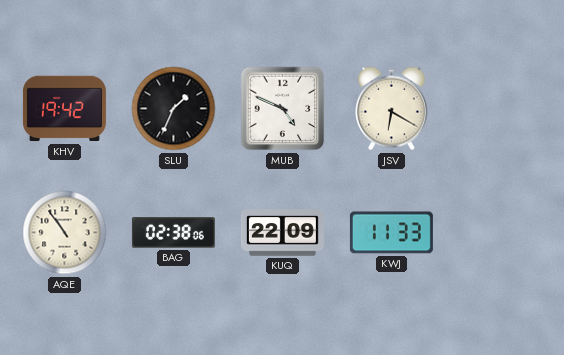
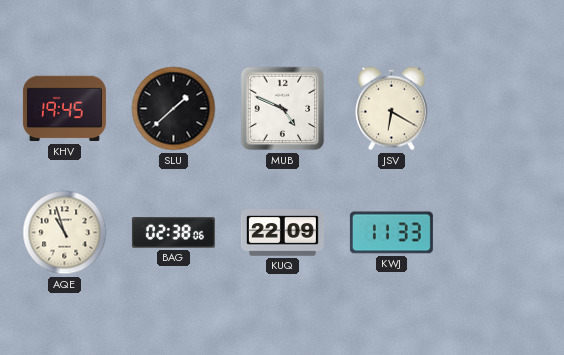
KHV: 19:42 -> 19:45 (64, 109)
SLU: 1:34 -> 1:38 (174, 109)
AQE: 10:54 -> 10:57 (65, 233)
